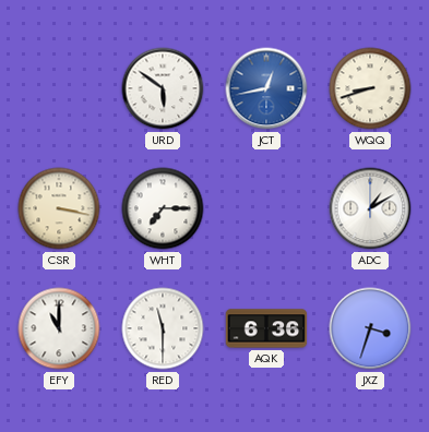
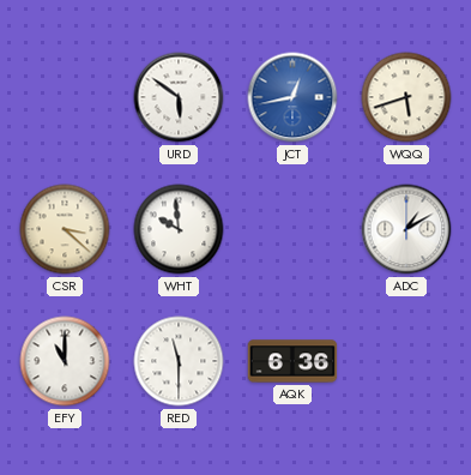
WQQ: 8:42 -> 5:42 (406, 97)
CSR: 3:17 -> 3:22 (65, 229)
WHT: 7:15 -> 9:59 (179, 229)
JXZ: 3:33 -> none (370, 328)
